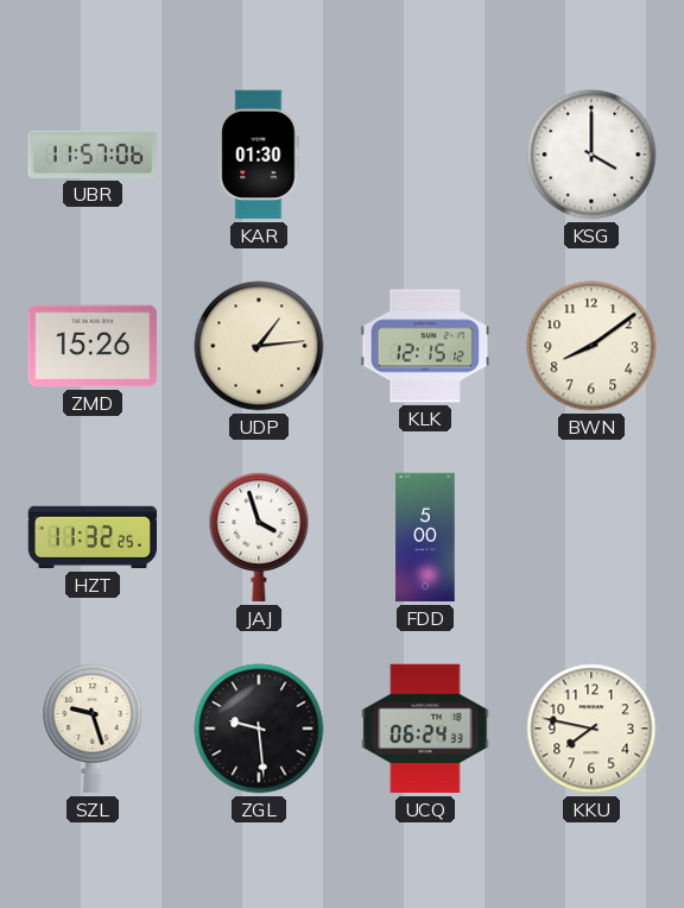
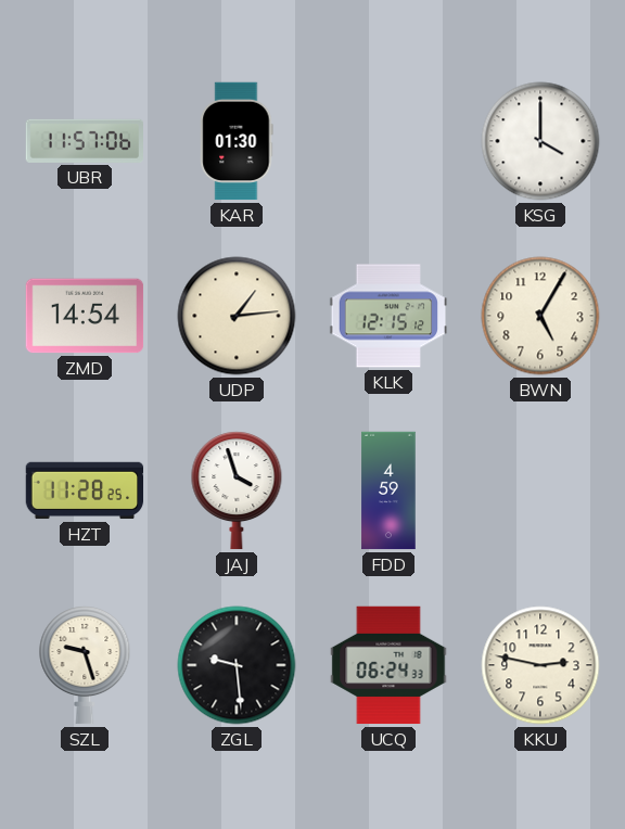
ZMD: 15:26 -> 14:54 (85, 316)
BWN: 8:09 -> 5:05 (540, 316)
HZT: 11:32 -> 11:28 (85, 490)
FDD: 5:00 -> 4:59 (388, 490)
KKU: 7:47 -> 2:47 (540, 665)
